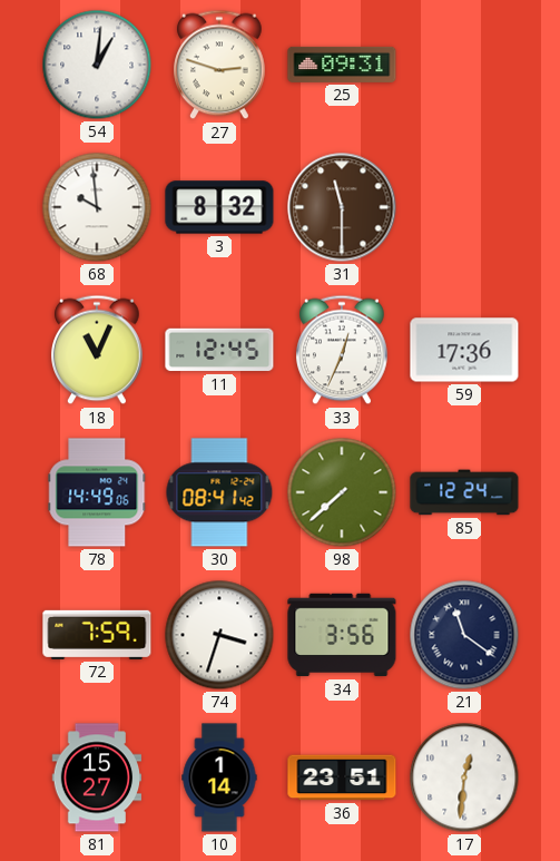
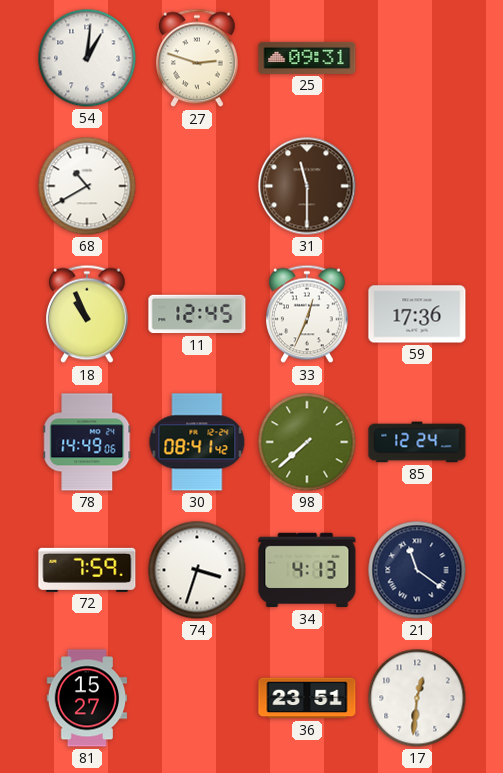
68: 9:59 -> 10:40 (87, 186)
3: 8:32 -> none (219, 207)
18: 11:04 -> 10:56 (88, 314)
34: 3:56 -> 4:13 (307, 570)
10: 1:14 -> none (219, 777)
